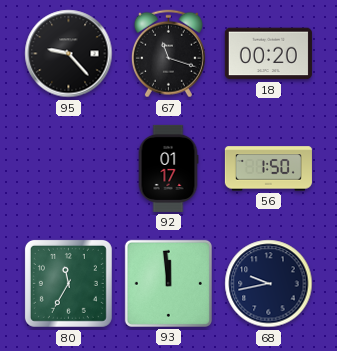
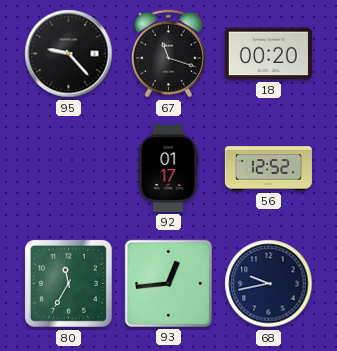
56: 1:50 -> 12:52 (268, 169)
93: 11:59 -> 12:44 (168, 283)
